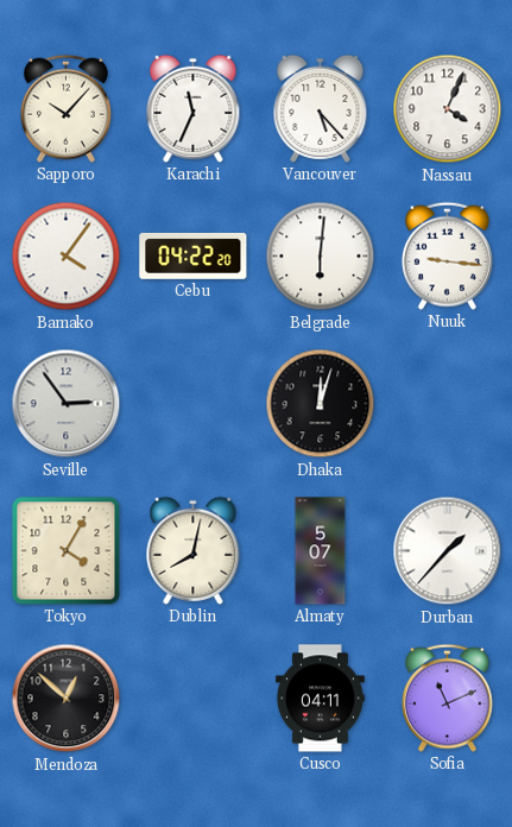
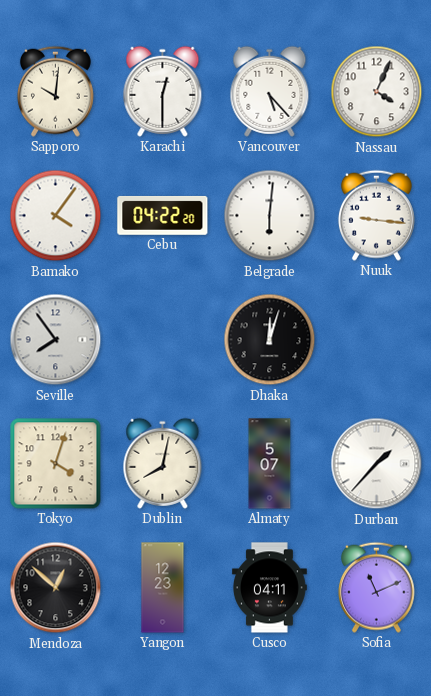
Sapporo: 10:07 -> 10:01 (55, 91)
Karachi: 11:34 -> 12:30 (163, 91)
Seville: 2:54 -> 7:54 (56, 340)
Tokyo: 4:05 -> 4:03 (56, 464)
Yangon: none -> 12:23 (163, 588)
